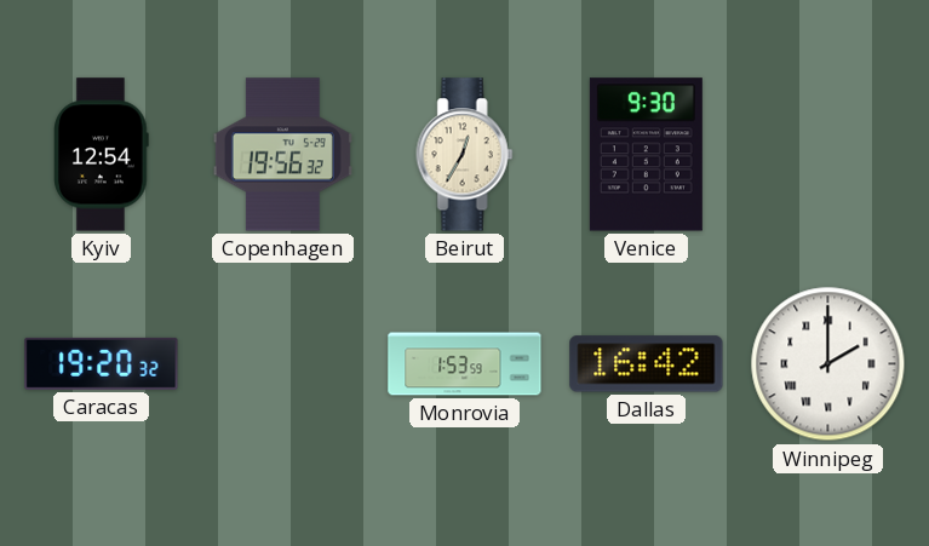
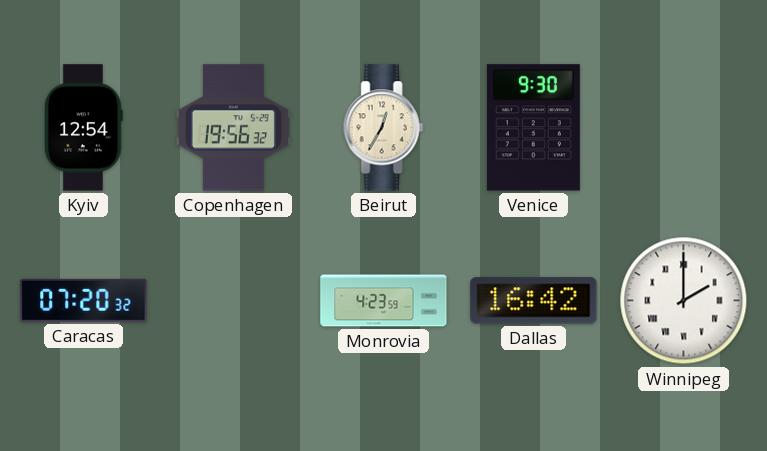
Caracas: 19:20 -> 07:20 (84, 300)
Monrovia: 1:53 -> 4:23 (384, 301)
